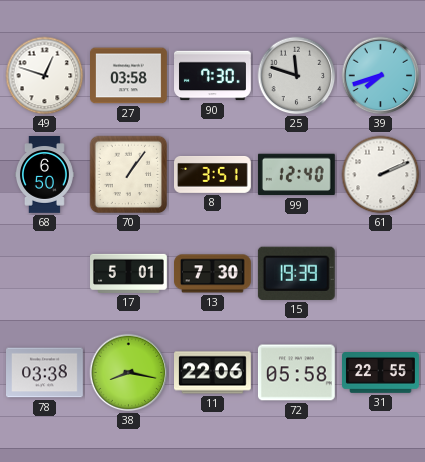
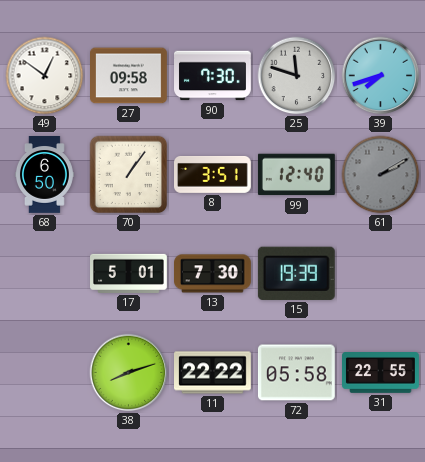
49: 12:48 -> 12:51 (45, 76)
27: 03:58 -> 09:58 (129, 76)
61: 2:11 -> 2:10 (381, 175)
61 dial: white -> grey (381, 175)
78: 03:38 -> none (45, 373)
38: 8:17 -> 8:12 (129, 373)
11: 22:06 -> 22:22 (213, 373)
